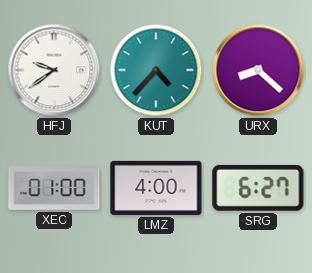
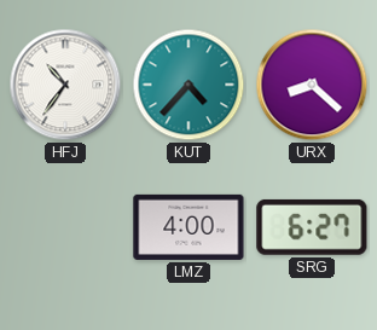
HFJ: 9:39 -> 10:36 (65, 85)
XEC: 01:00 -> none (54, 188)
